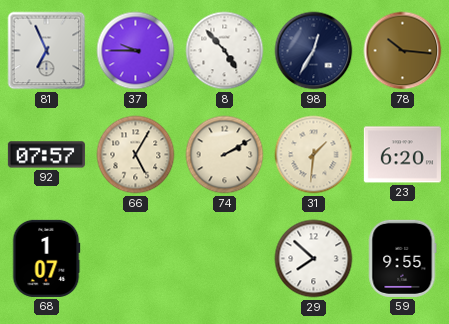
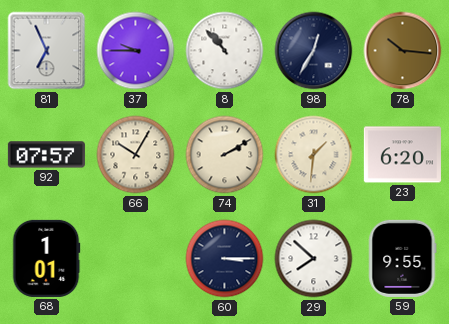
8: 4:53 -> 10:53 (225, 51)
66: 5:05 -> 10:05 (136, 155)
68: 1:07 -> 1:01 (46, 258)
60: none -> 3:15 (225, 259)
